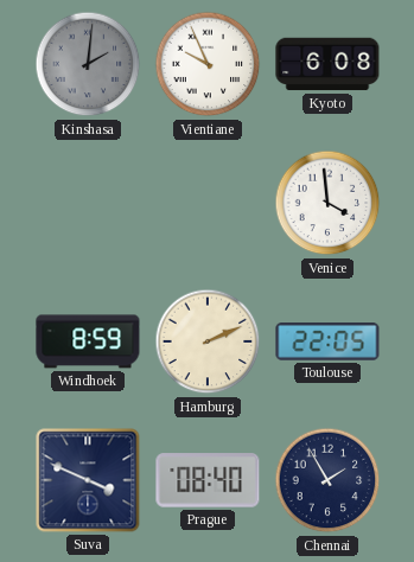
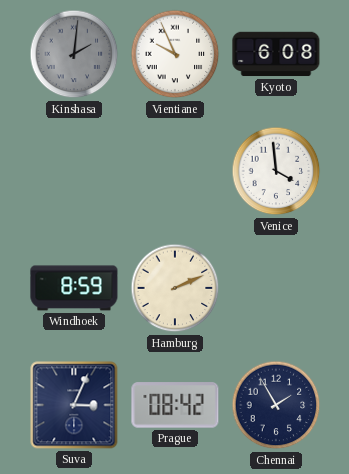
Toulouse: 22:05 -> none (327, 343)
Suva: 3:49 -> 3:04 (74, 405)
Prague: 08:40 -> 08:42 (175, 405)
